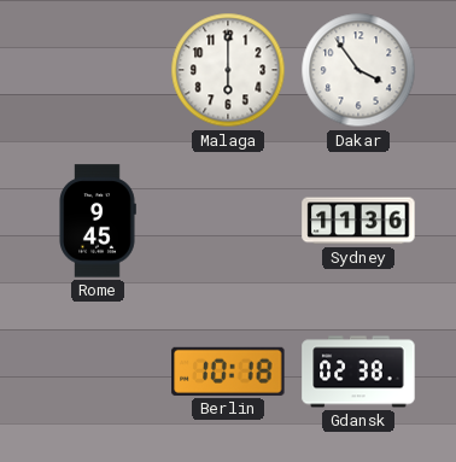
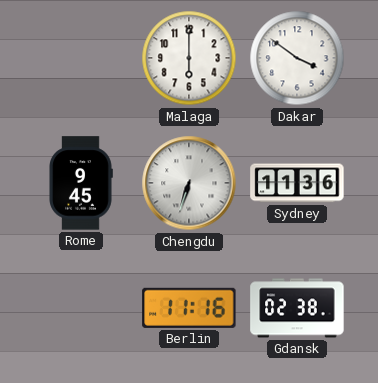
Dakar: 3:54 -> 3:51 (297, 58)
Chengdu: none -> 6:33 (189, 183)
Berlin: 10:18 -> 11:16 (189, 308)
